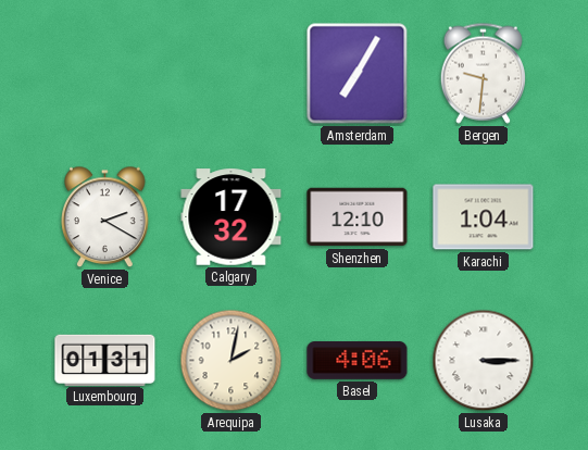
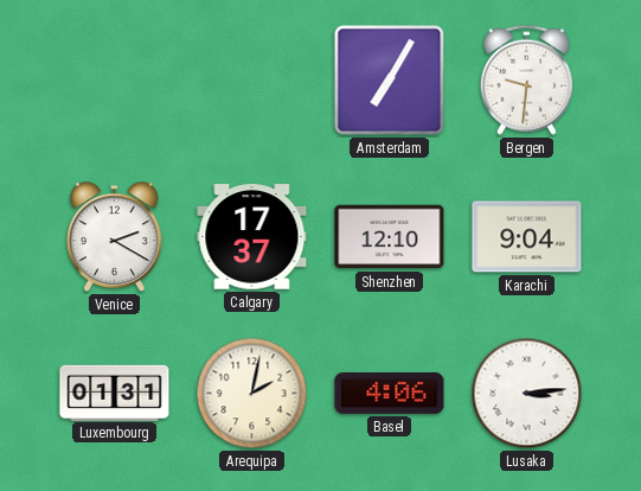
Calgary: 17:32 -> 17:37 (252, 237)
Karachi: 1:04 -> 9:04 (527, 237)
Lusaka: 3:15 -> 3:14 (527, 394)
